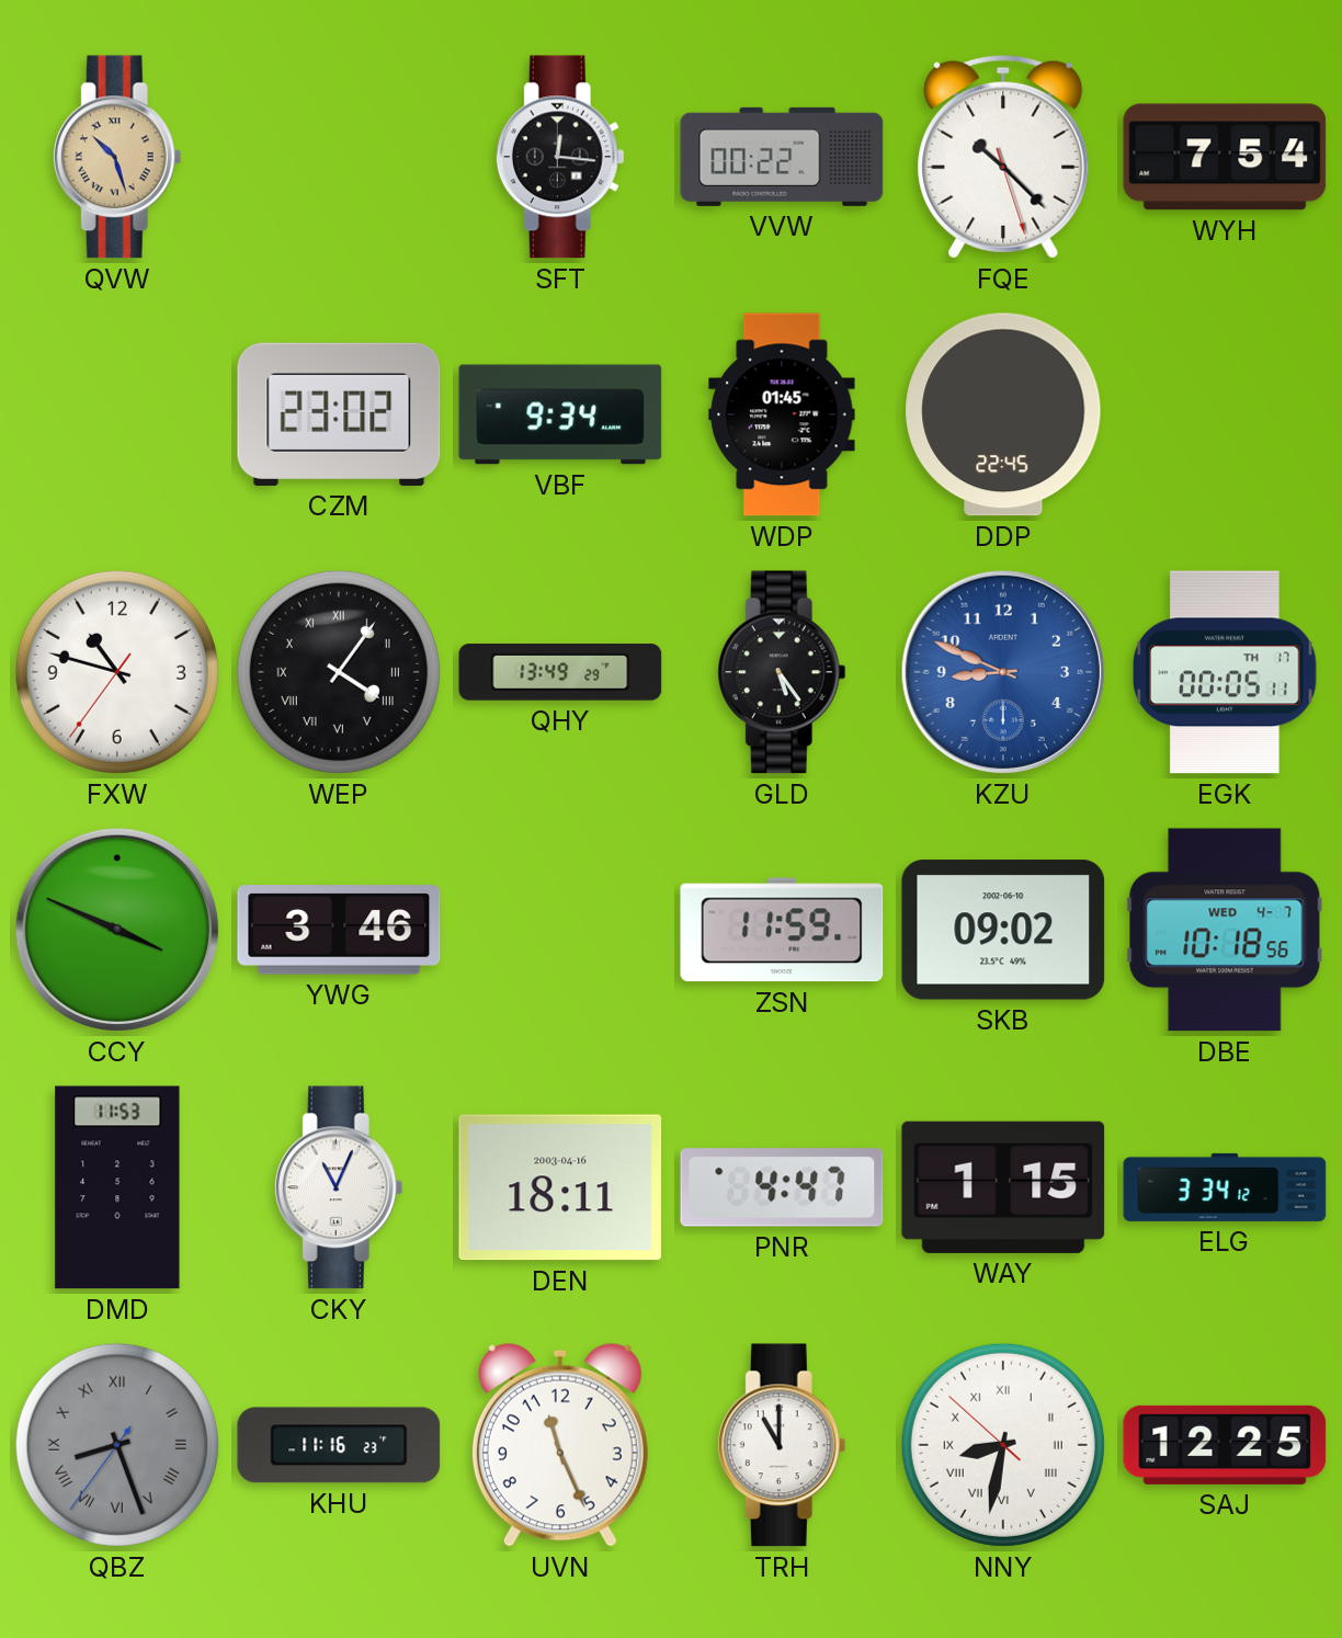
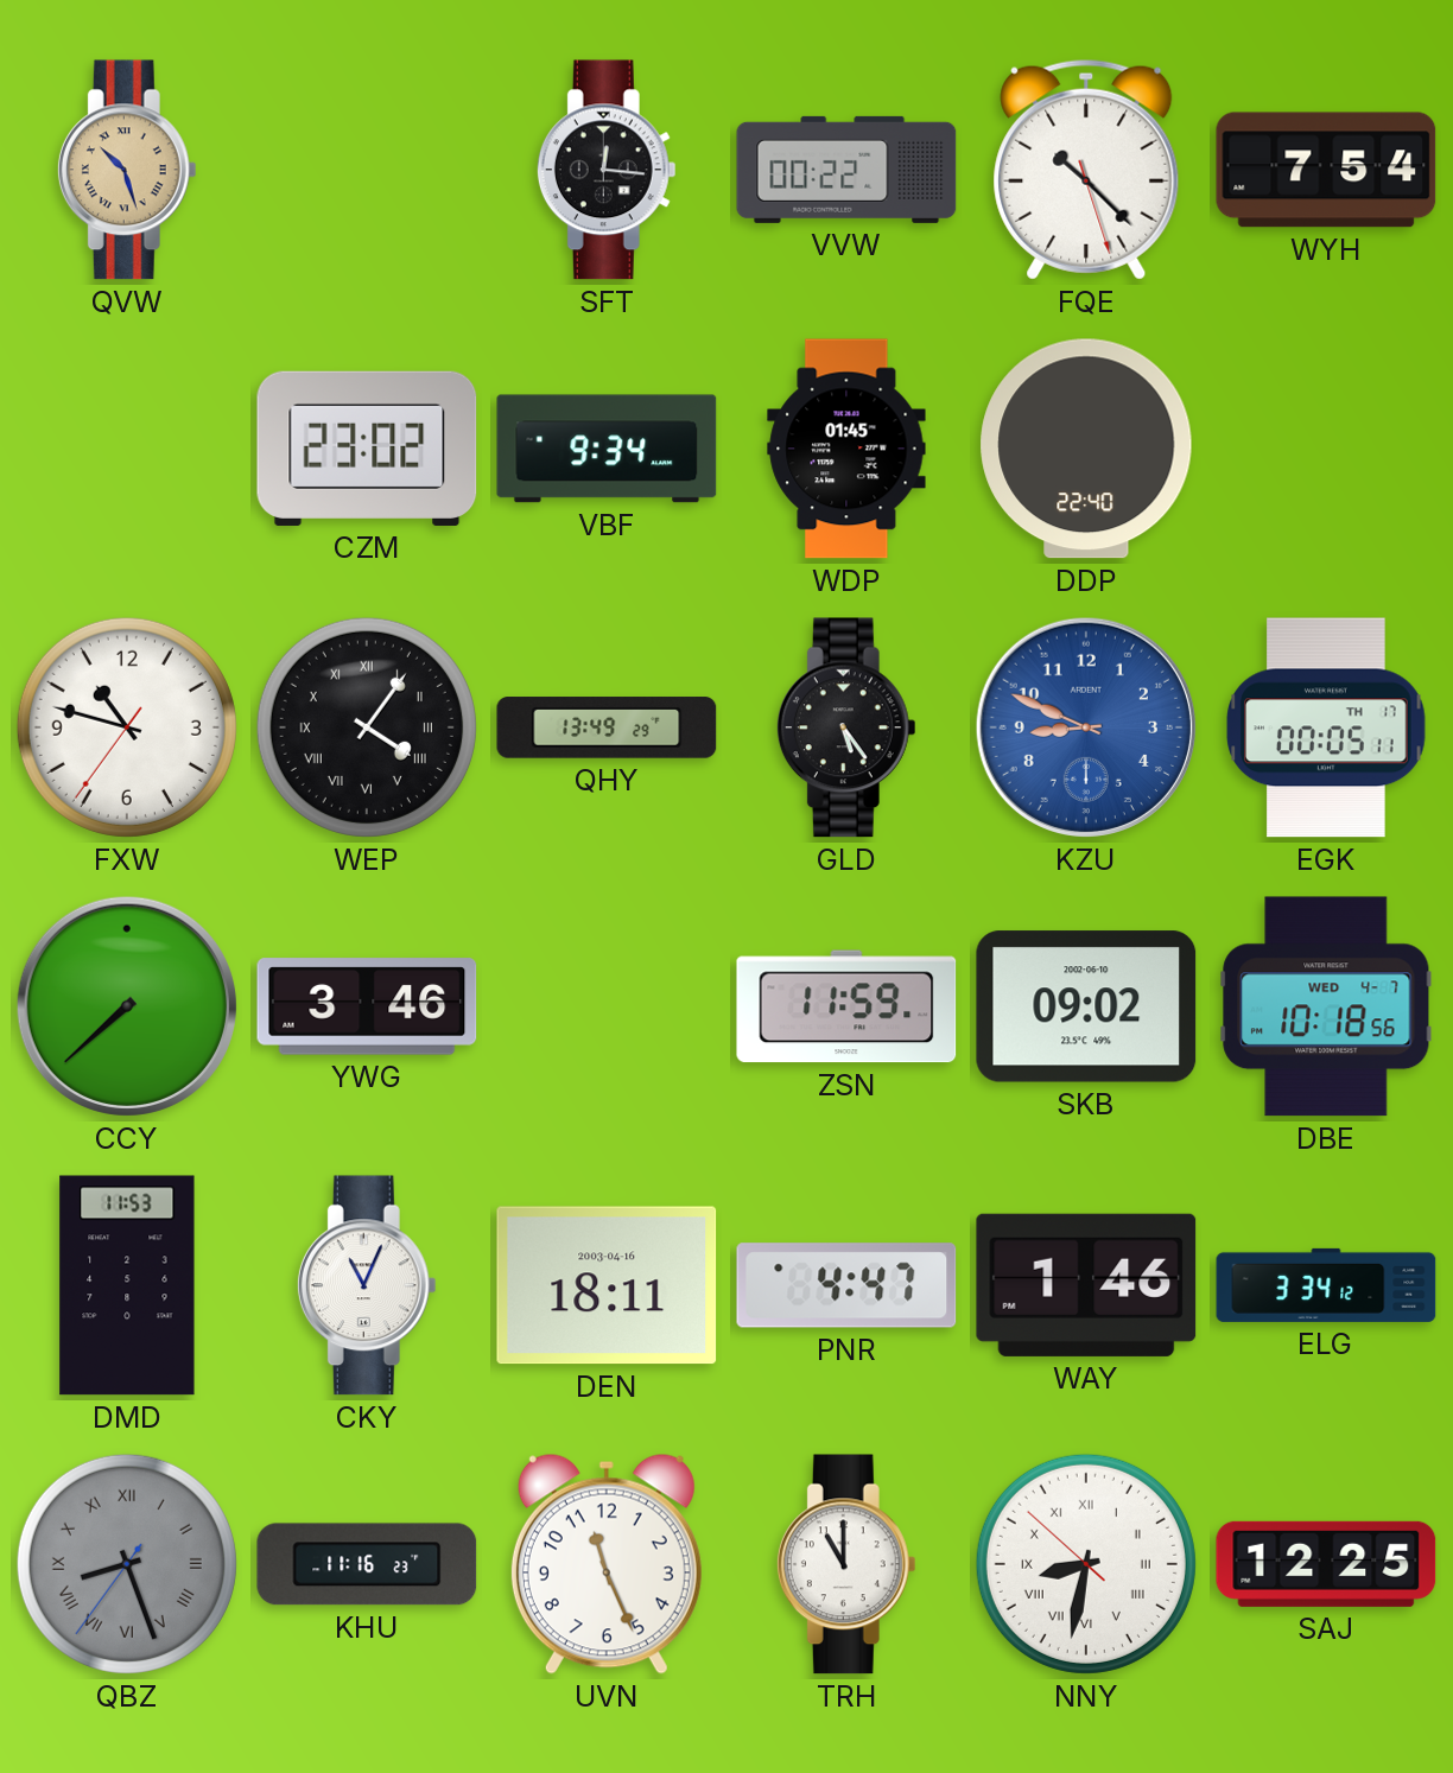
DDP: 22:45 -> 22:40 (1086, 449)
CCY: 3:49 -> 7:38 (127, 1006)
WAY: 1:15 -> 1:46 (1086, 1285)
